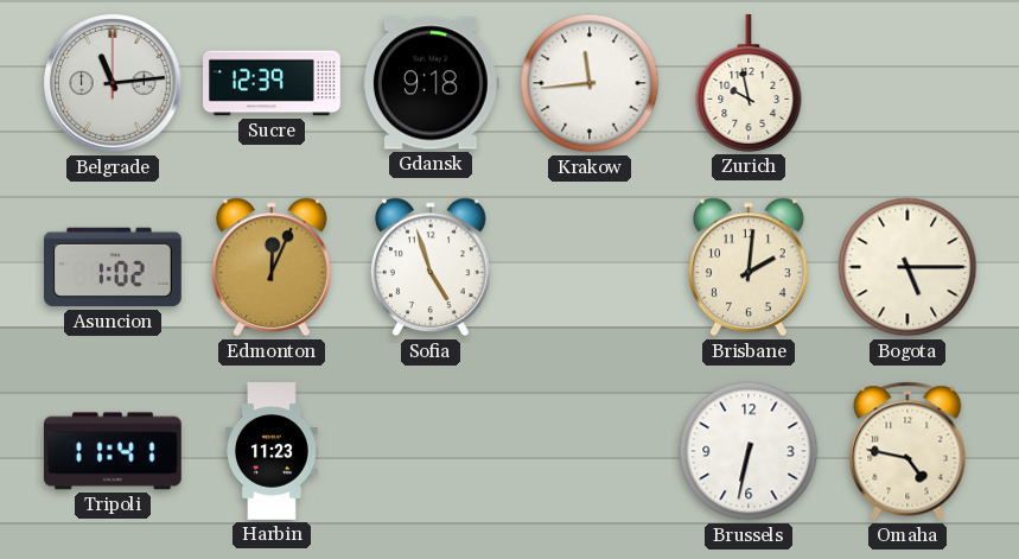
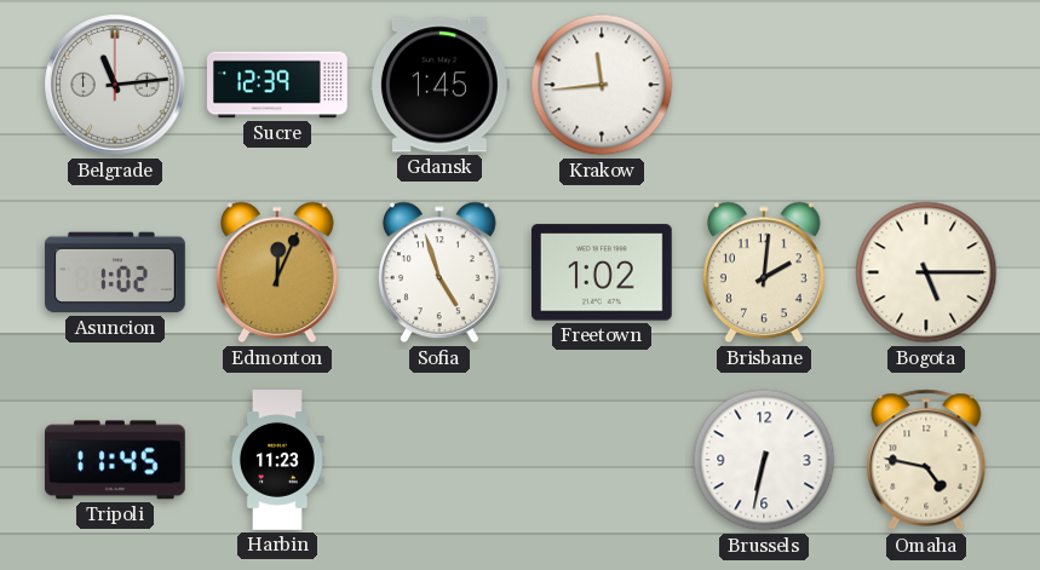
Gdansk: 9:18 -> 1:45 (439, 85)
Zurich: 9:58 -> none (749, 84)
Freetown: none -> 1:02 (602, 272)
Tripoli: 11:41 -> 11:45 (115, 460)
